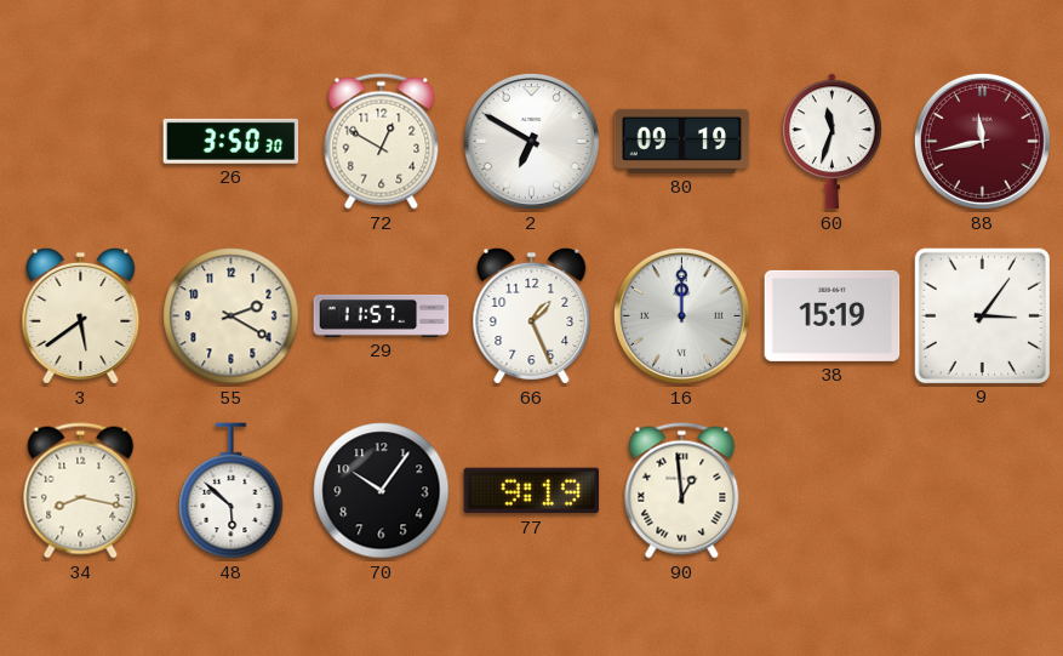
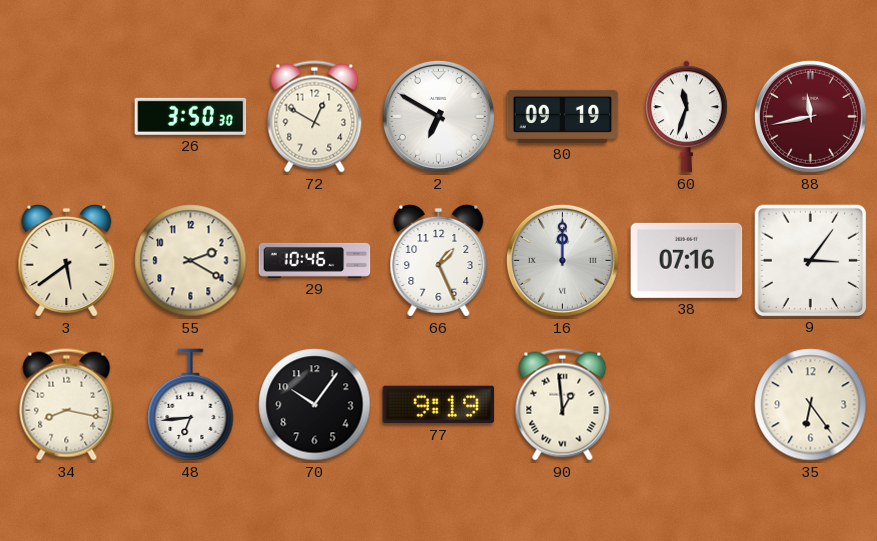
29: 11:57 -> 10:46 (315, 260)
38: 15:19 -> 07:16 (687, 260)
48: 5:52 -> 6:44 (191, 405)
35: none -> 6:24 (811, 405)
